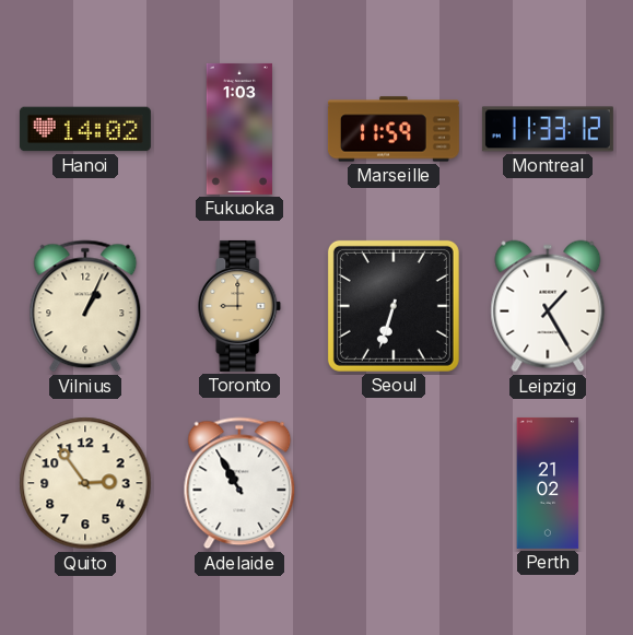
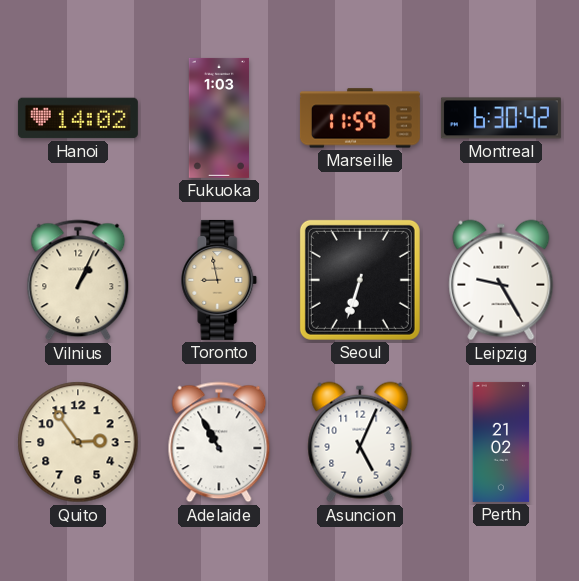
Montreal: 11:33 -> 6:30 (501, 118)
Toronto: 9:00 -> 8:58 (219, 280)
Leipzig: 1:25 -> 9:25 (501, 280)
Asuncion: none -> 5:04 (360, 442)
